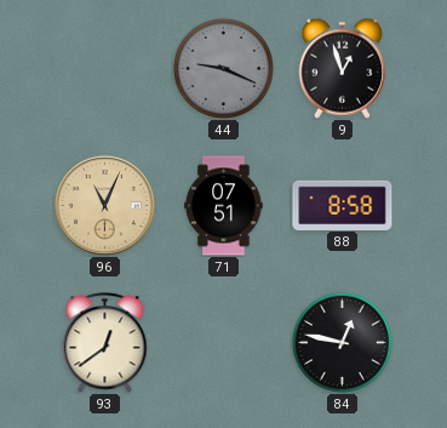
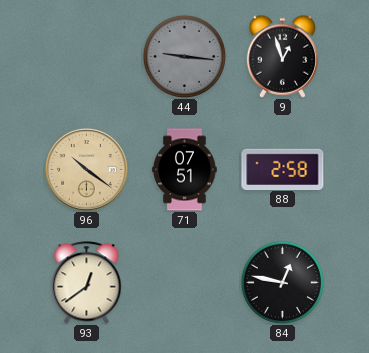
44: 9:19 -> 9:16 (184, 56)
96: 11:04 -> 10:21 (86, 169)
88: 8:58 -> 2:58 (283, 169)
